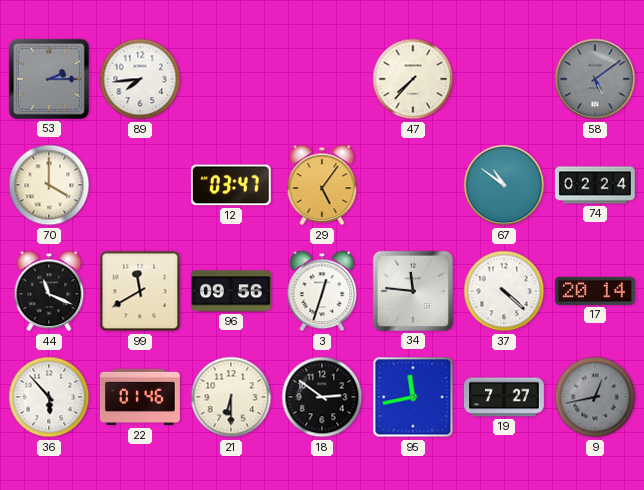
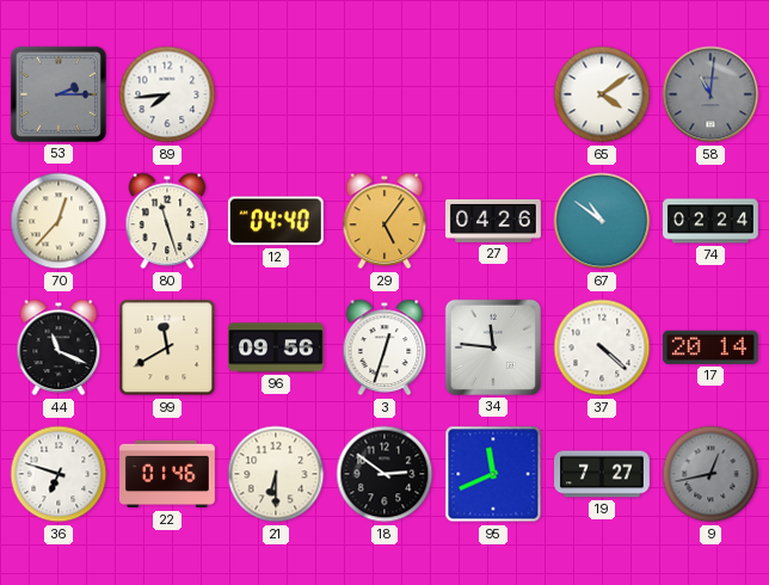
47: 7:37 -> none (413, 79)
65: none -> 4:09 (602, 94)
58: 5:09 -> 11:01 (710, 94)
70: 4:00 -> 12:37 (59, 221)
80: none -> 11:27 (167, 221)
12: 03:47 -> 04:40 (276, 221)
27: none -> 04:26 (493, 221)
36: 5:53 -> 6:48 (59, 474)
95: 11:43 -> 11:41 (493, 474)
